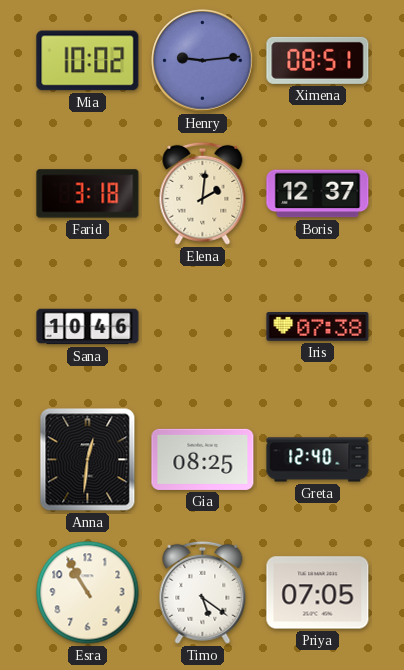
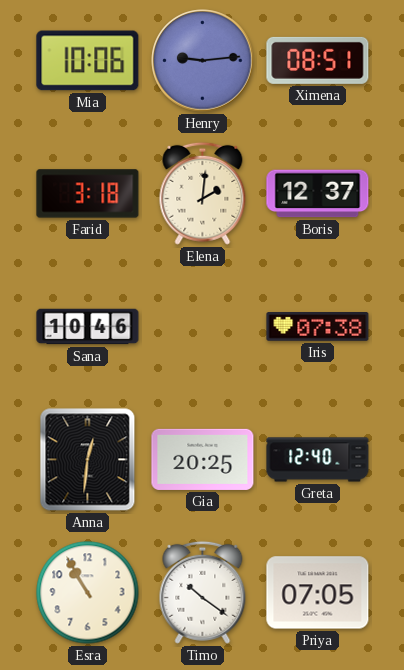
Mia: 10:02 -> 10:06 (88, 61)
Gia: 08:25 -> 20:25 (203, 459)
Timo: 5:21 -> 10:21 (203, 592)
